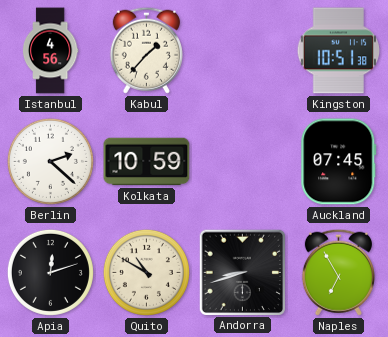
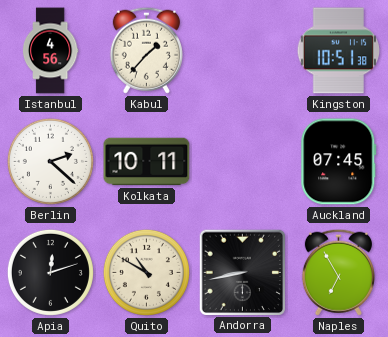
Kolkata: 10:59 -> 10:11 (147, 162)
Andorra: 8:42 -> 8:43 (242, 272)
